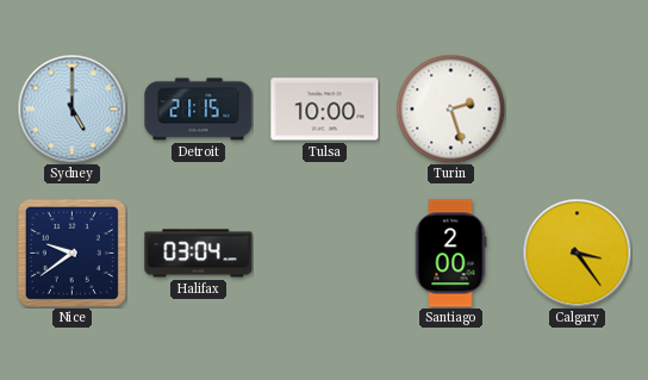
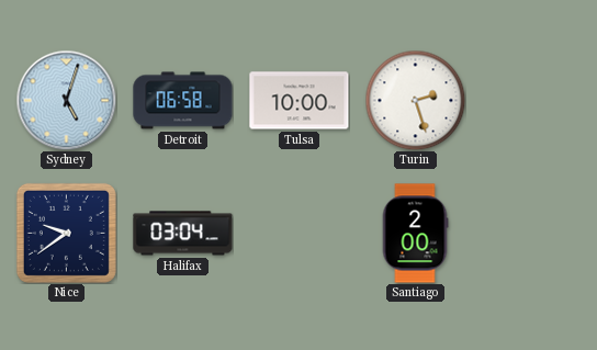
Sydney: 5:00 -> 5:03 (66, 100)
Detroit: 21:15 -> 06:58 (183, 101)
Calgary: 3:24 -> none (577, 253)
